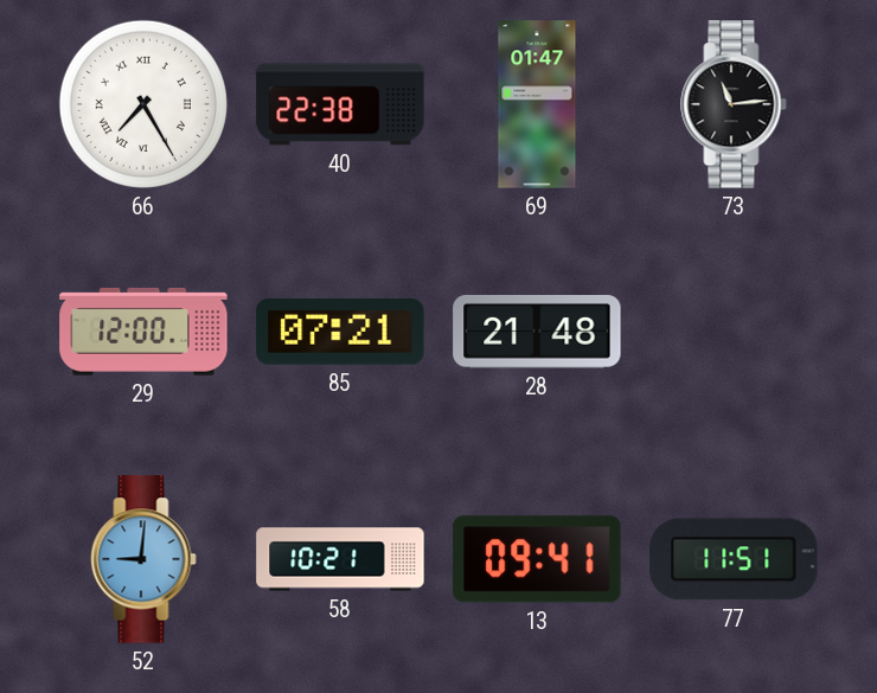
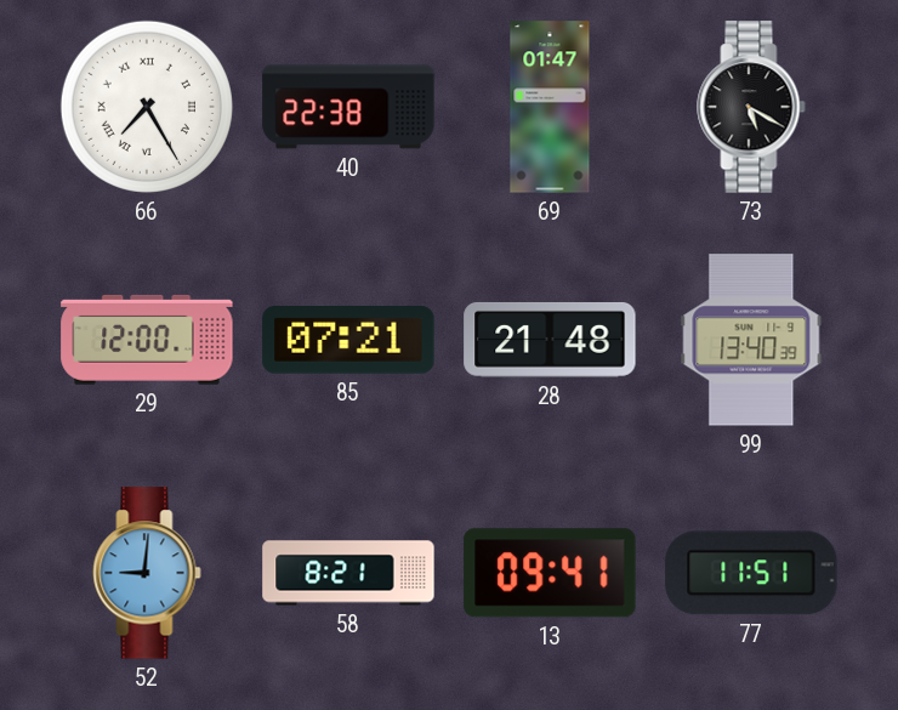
73: 11:14 -> 5:20 (751, 107)
99: none -> 13:40 (751, 340)
58: 10:21 -> 8:21 (348, 573)
